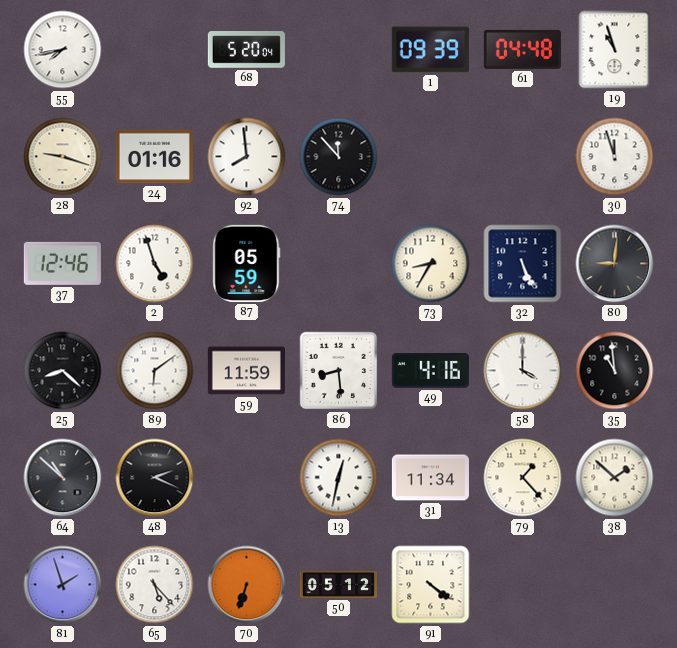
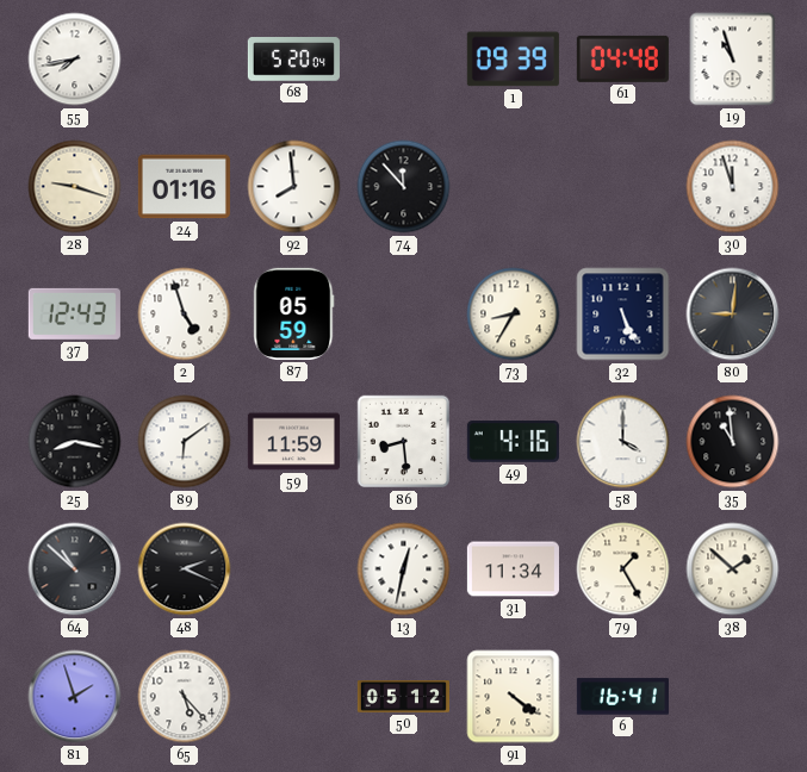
37: 12:46 -> 12:43 (74, 313)
25: 8:22 -> 8:17 (75, 442)
79: 1:23 -> 1:25 (623, 569)
70: 6:33 -> none (247, 585)
6: none -> 16:41 (622, 697)
